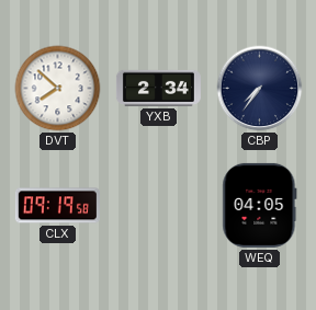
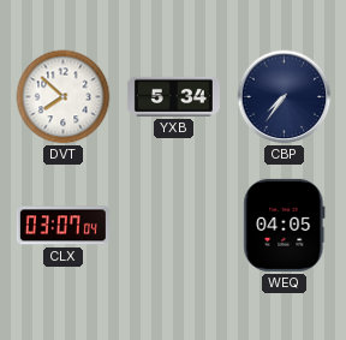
YXB: 2:34 -> 5:34 (173, 96)
CLX: 09:19 -> 03:07 (62, 226)
